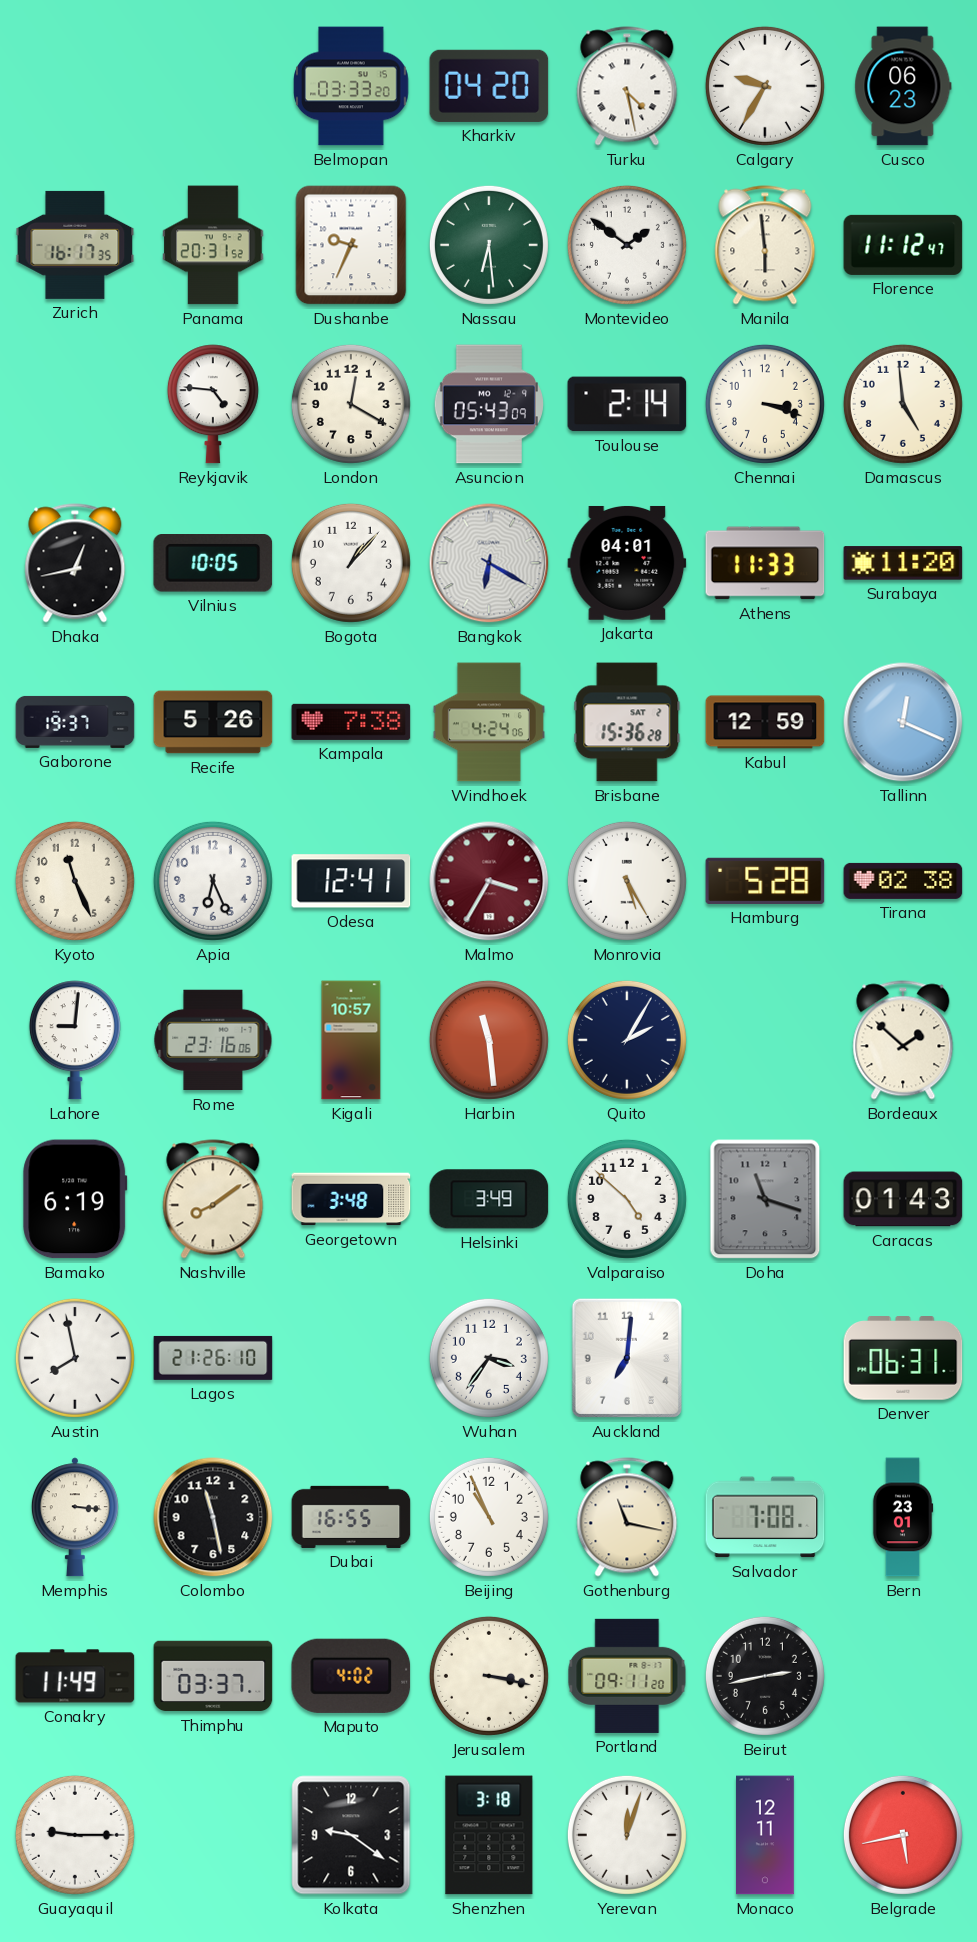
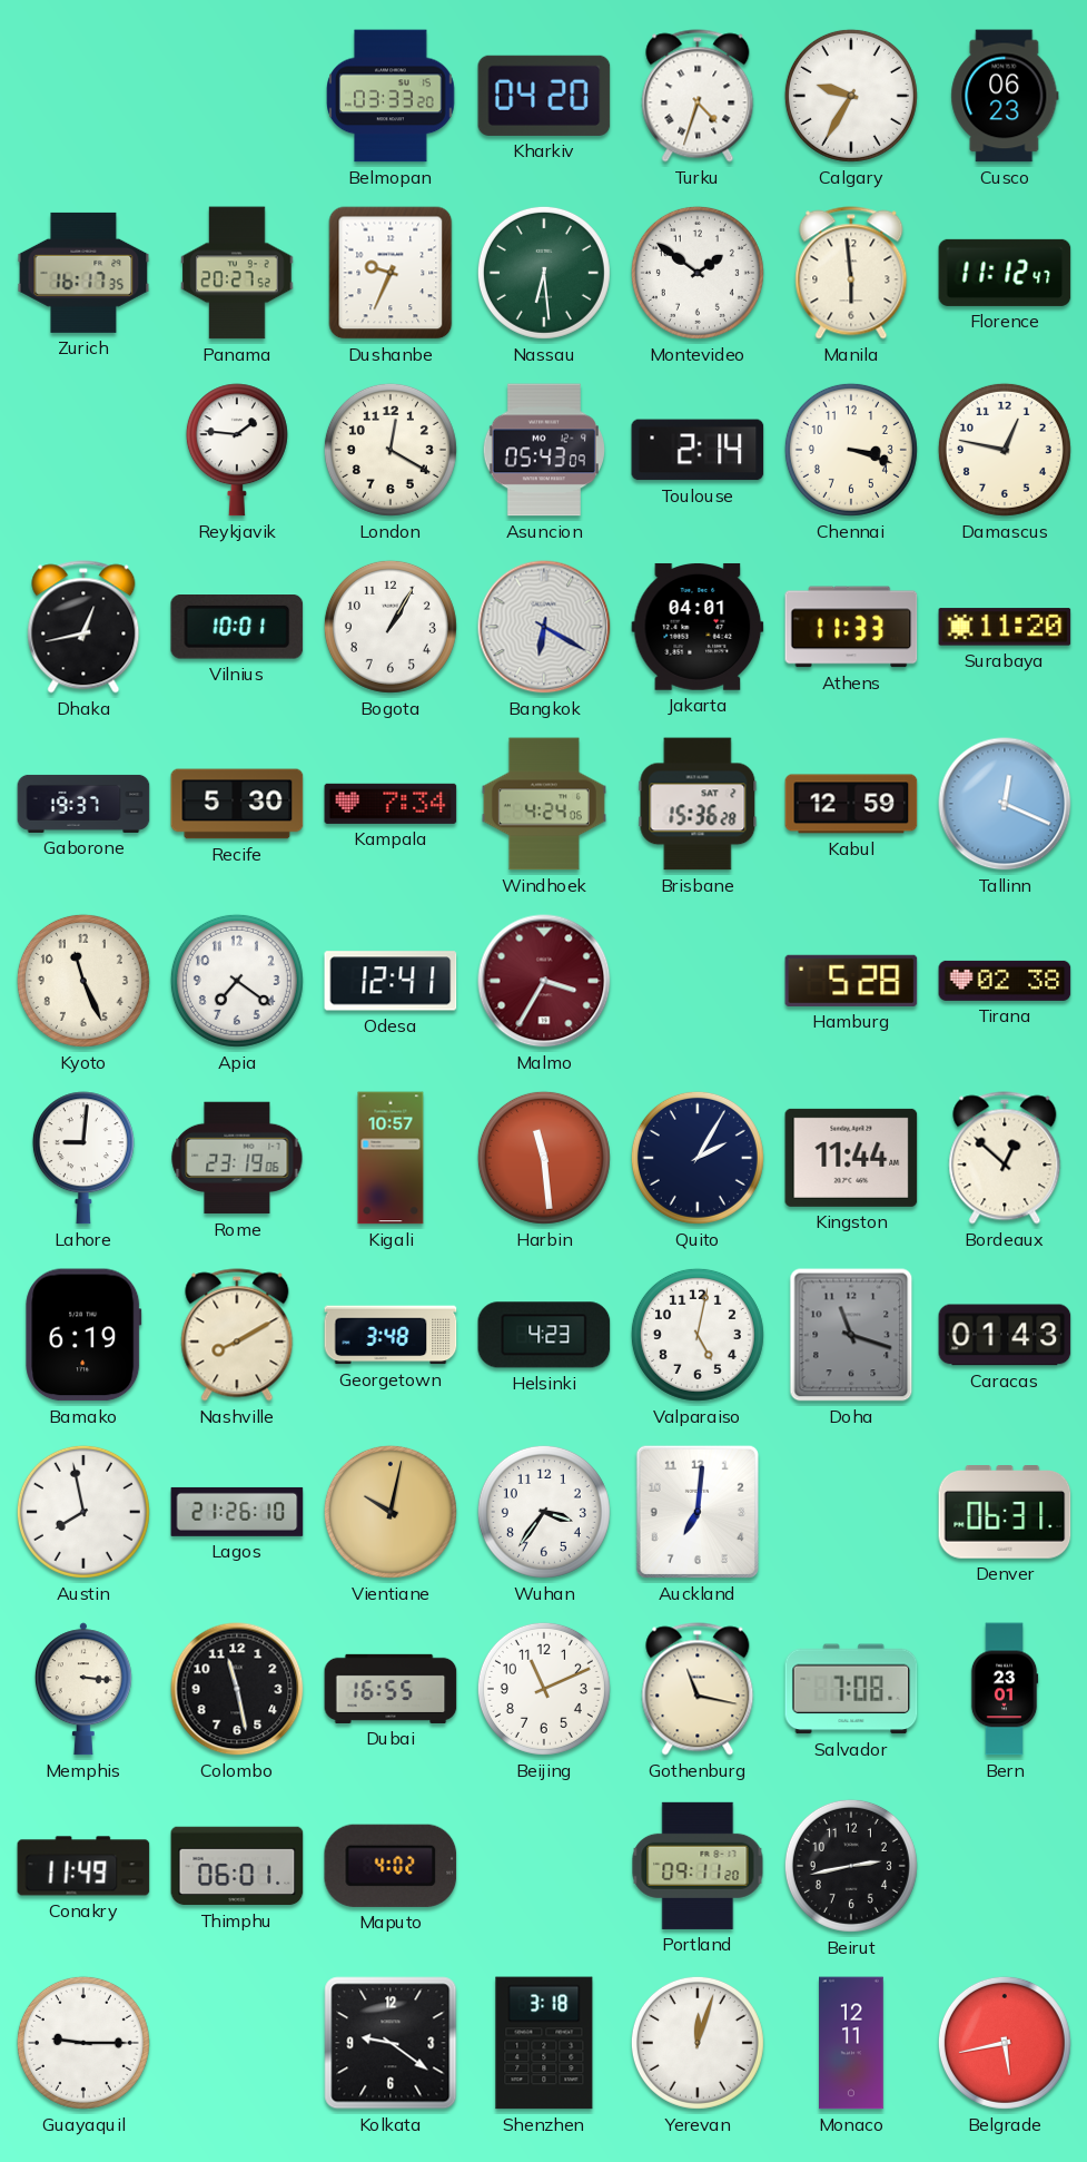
Turku: 4:28 -> 4:33 (698, 96)
Panama: 20:31 -> 20:27 (237, 273)
Reykjavik: 4:46 -> 1:46 (237, 450)
Damascus: 4:59 -> 12:47 (1005, 450)
Vilnius: 10:05 -> 10:01 (237, 628)
Bogota: 1:07 -> 1:05 (391, 627)
Recife: 5:26 -> 5:30 (237, 804)
Kampala: 7:38 -> 7:34 (391, 804)
Apia: 6:26 -> 7:21 (237, 981)
Monrovia: 5:25 -> none (627, 881)
Rome: 23:16 -> 23:19 (237, 1158)
Kingston: none -> 11:44 (851, 1158)
Bordeaux: 1:52 -> 12:52 (1005, 1158)
Nashville: 8:09 -> 8:10 (237, 1335)
Helsinki: 3:49 -> 4:23 (544, 1335)
Valparaiso: 4:52 -> 5:02 (698, 1335)
Vientiane: none -> 10:02 (391, 1512)
Beijing: 10:56 -> 11:11 (544, 1689)
Thimphu: 03:37 -> 06:01 (237, 1866)
Jerusalem: 3:17 -> none (489, 1676)
